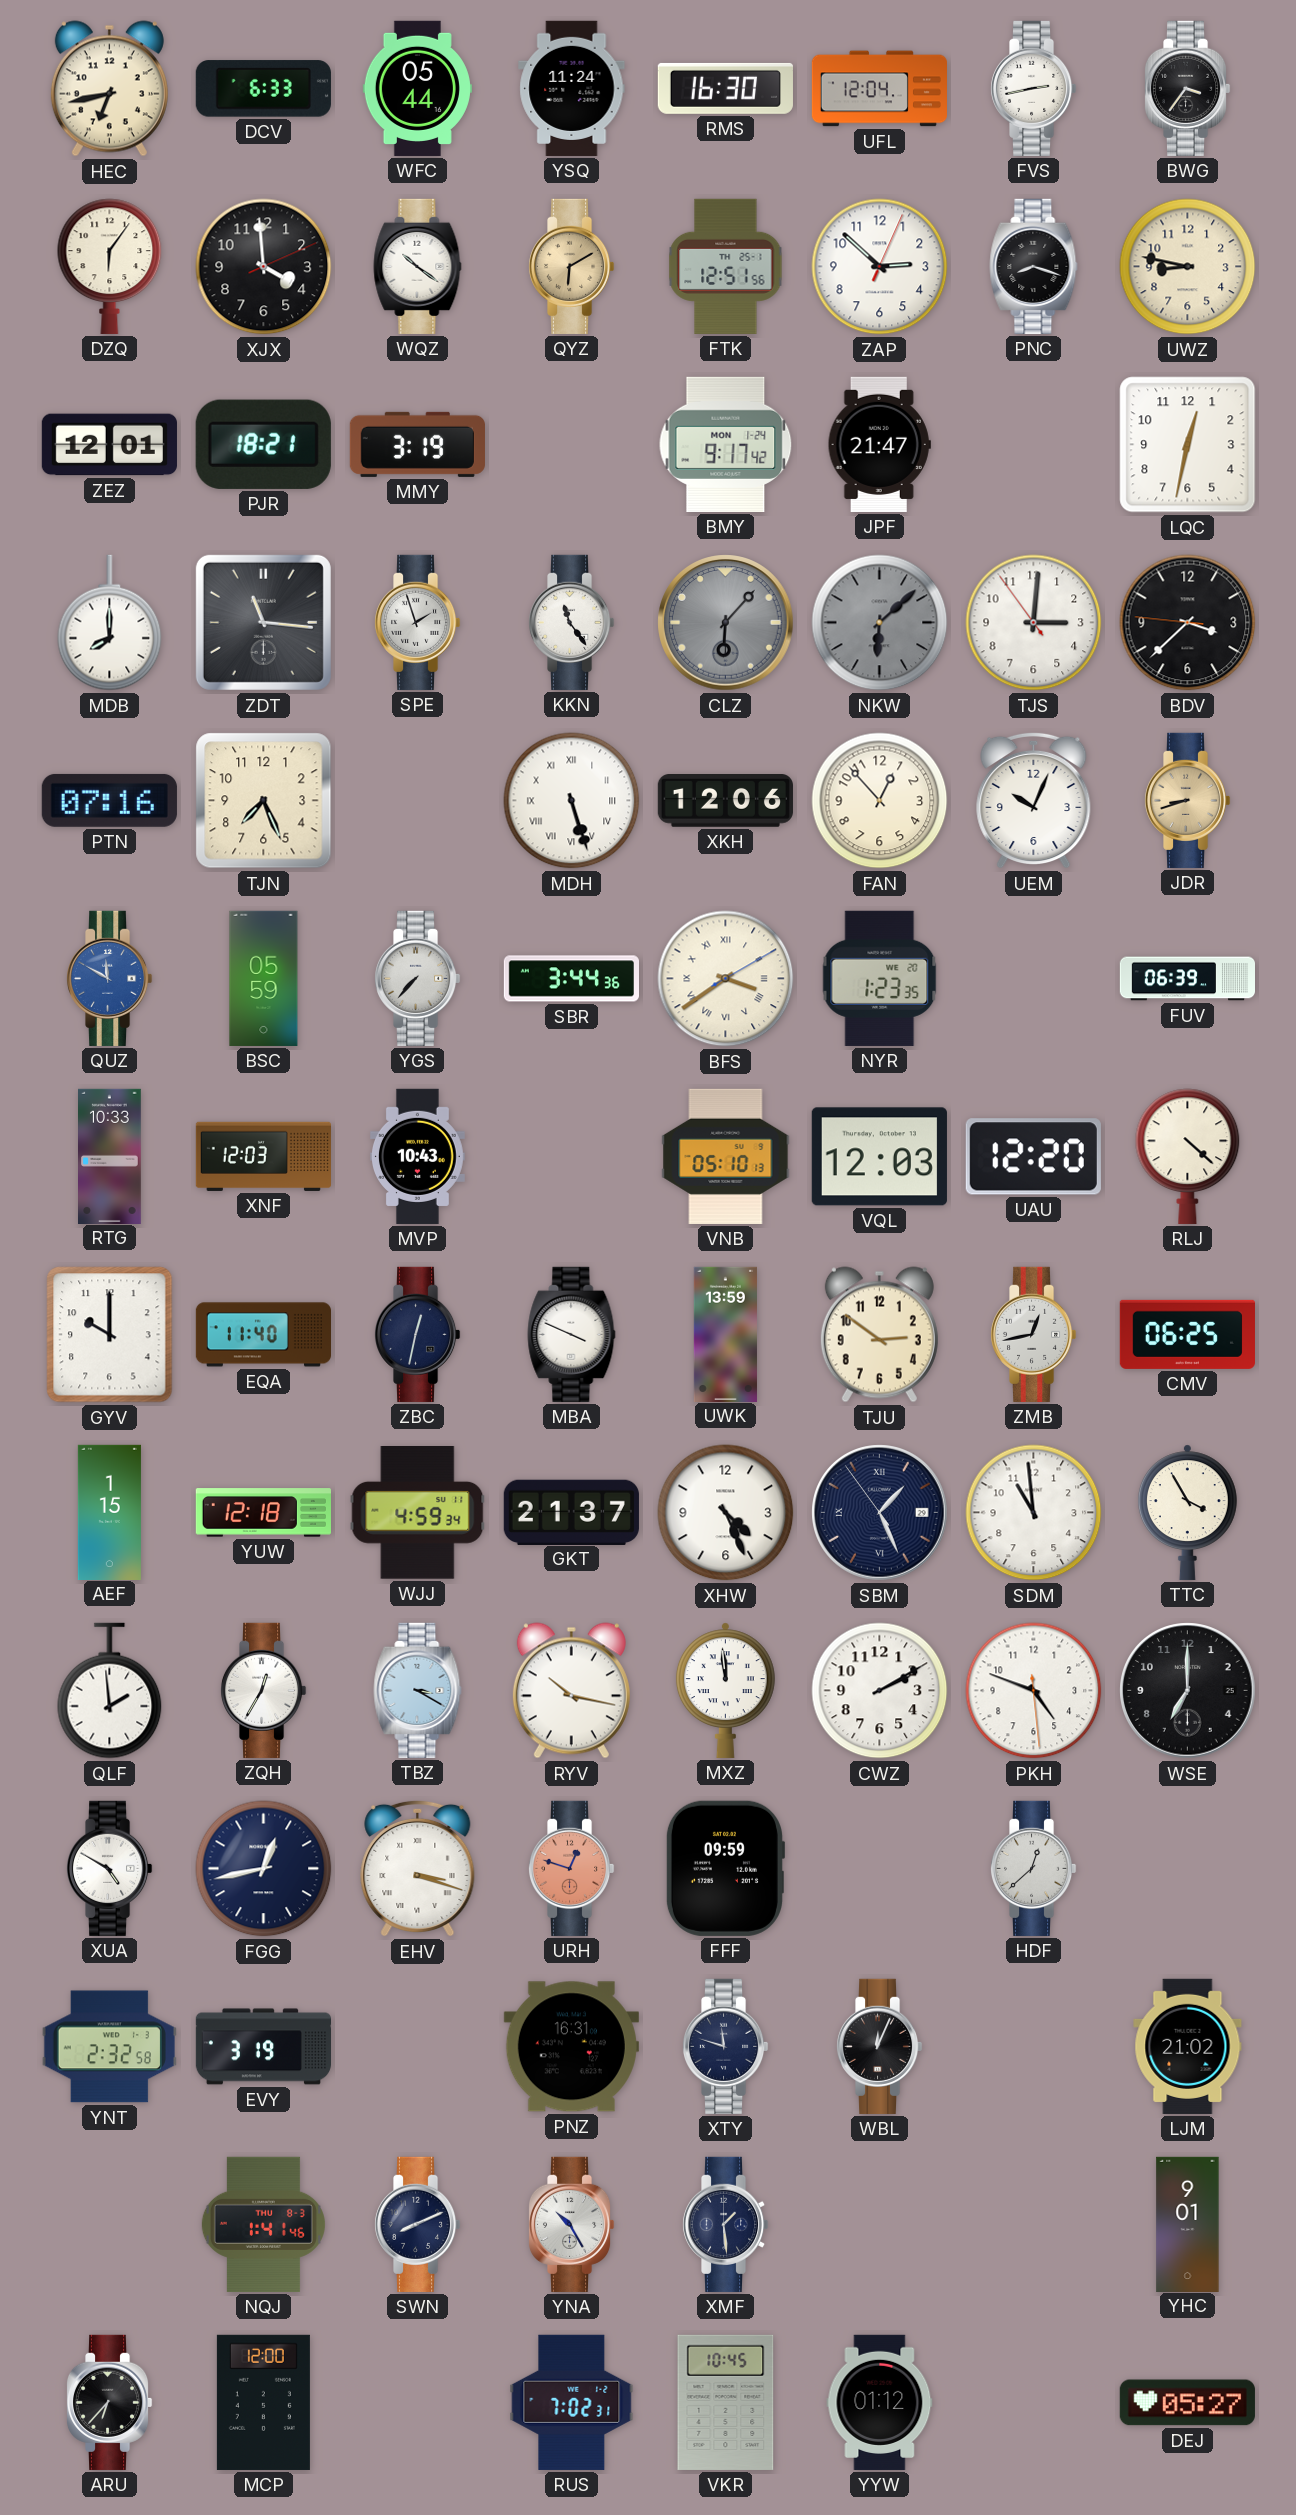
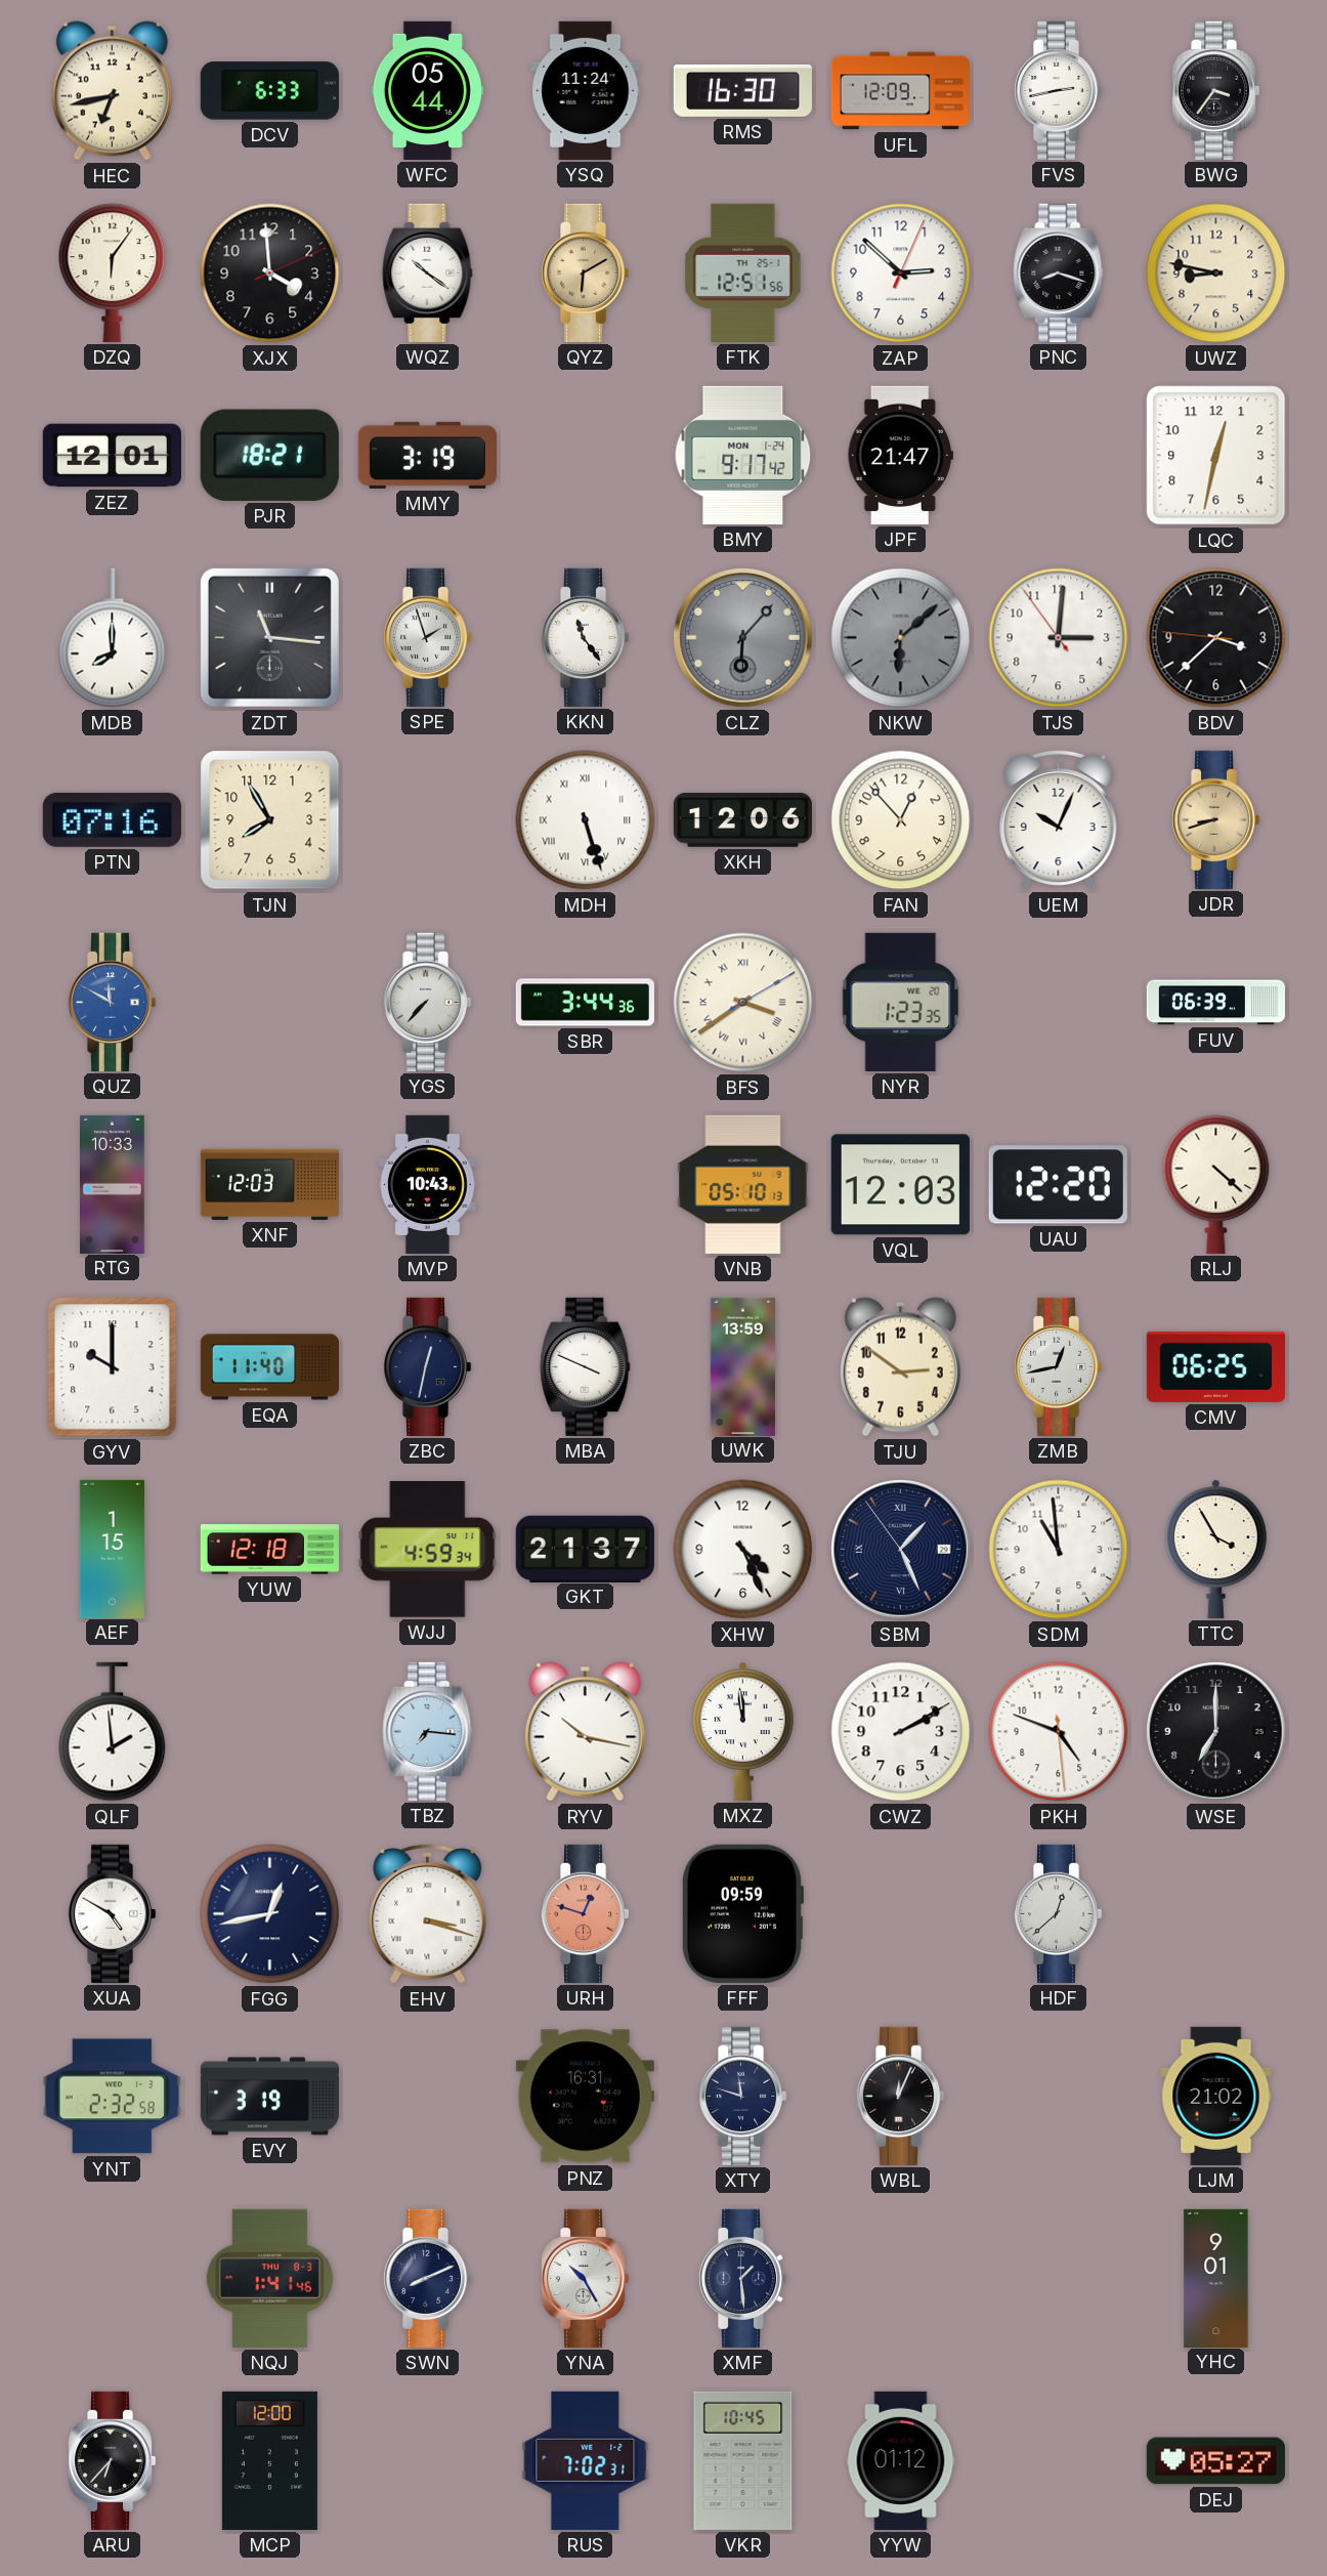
UFL: 12:04 -> 12:09 (900, 91)
TJN: 7:26 -> 7:55 (270, 820)
BSC: 05:59 -> none (264, 978)
ZQH: 12:35 -> none (263, 1690)
TBZ: 3:20 -> 7:16 (428, 1731)
